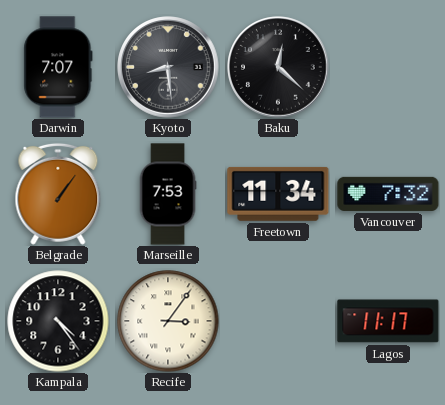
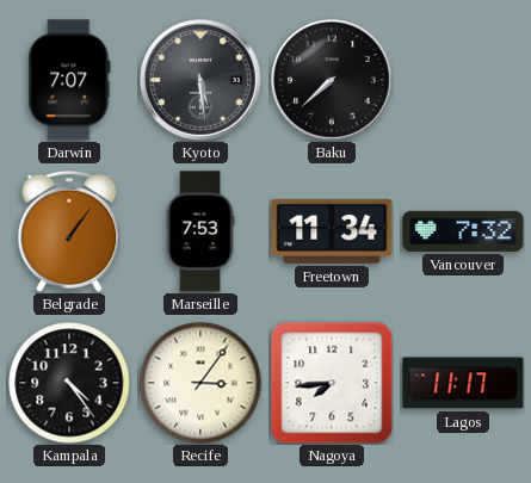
Kyoto: 8:29 -> 5:29 (200, 80)
Baku: 12:22 -> 7:38 (332, 80)
Nagoya: none -> 7:44 (332, 383)
